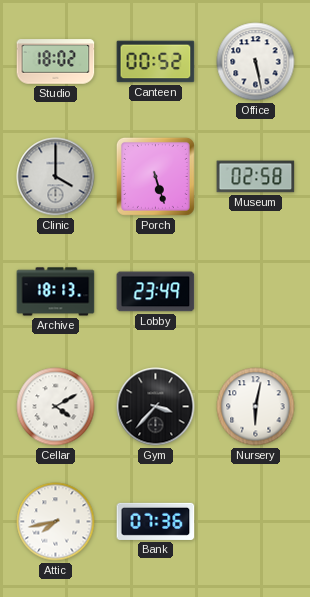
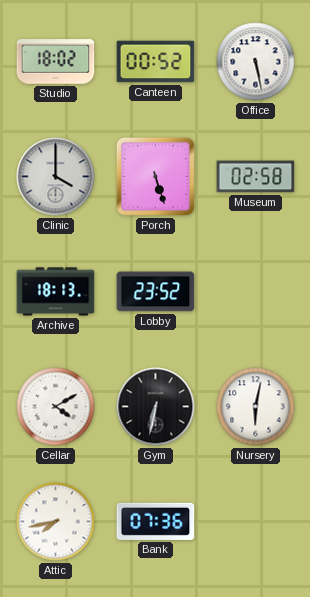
Lobby: 23:49 -> 23:52 (156, 292)
Gym: 3:37 -> 6:32 (156, 407)
